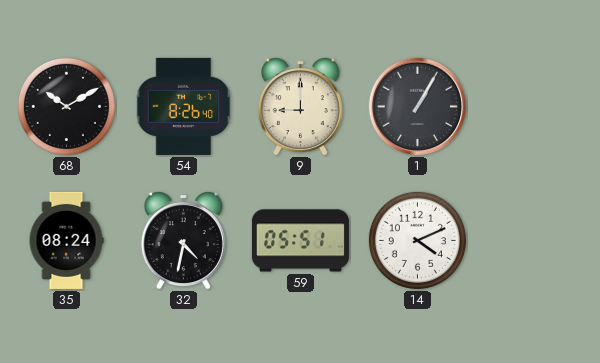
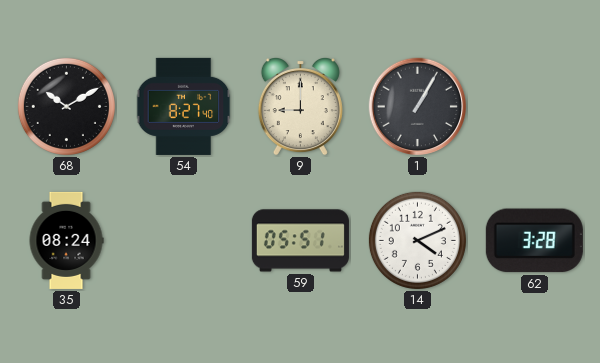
54: 8:26 -> 8:27 (184, 106)
32: 4:32 -> none (183, 241)
62: none -> 3:28 (534, 241)
